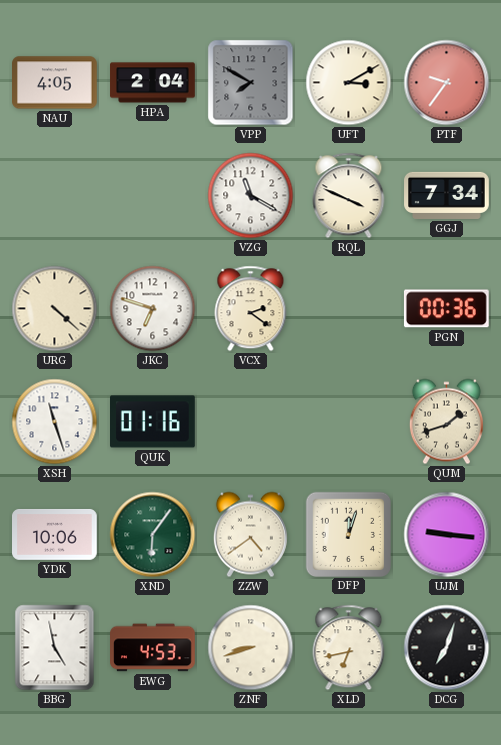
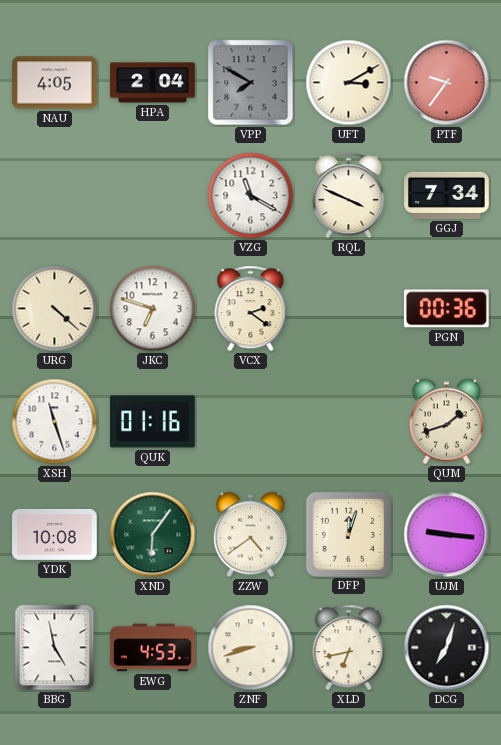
YDK: 10:06 -> 10:08 (55, 535)
